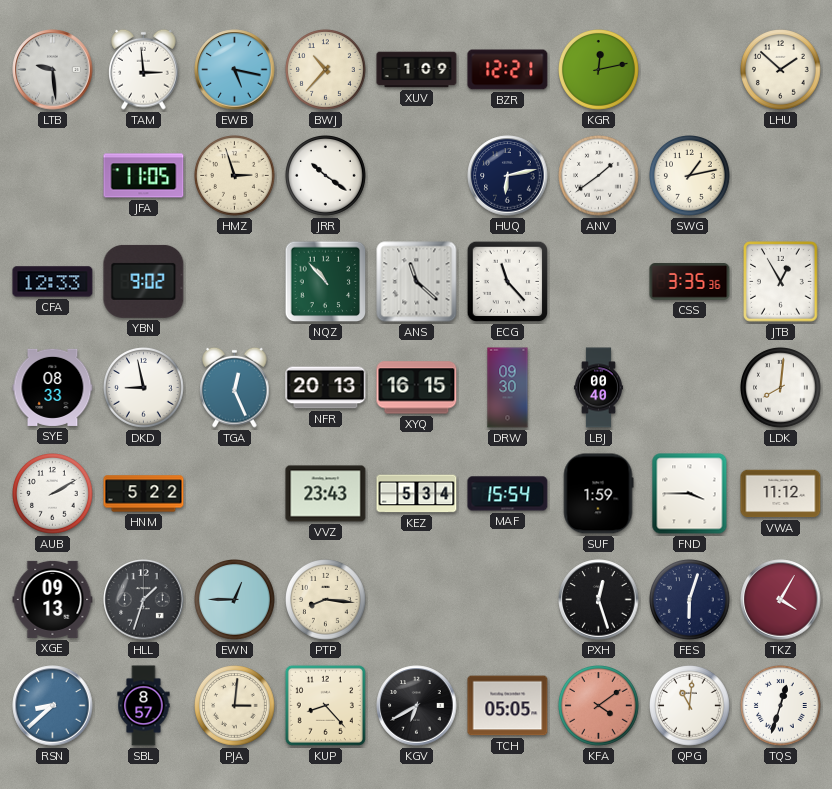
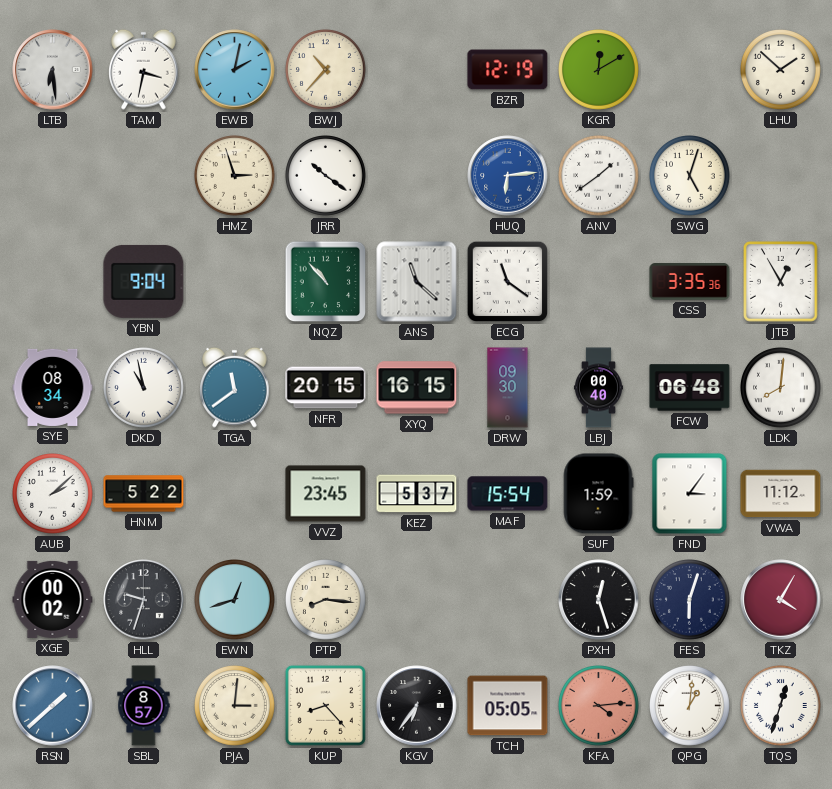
LTB: 9:29 -> 6:29 (53, 70)
TAM: 2:59 -> 3:32 (144, 69)
EWB: 5:17 -> 2:02 (235, 70)
XUV: 1:09 -> none (417, 70)
BZR: 12:21 -> 12:19 (508, 70)
KGR: 12:13 -> 12:10 (599, 70)
JFA: 11:05 -> none (144, 176)
HUQ: 6:13 -> 6:14 (508, 176)
HUQ dial: navy -> blue (508, 176)
SWG: 1:13 -> 5:03 (690, 176)
CFA: 12:33 -> none (53, 282)
YBN: 9:02 -> 9:04 (144, 281)
ECG: 11:23 -> 11:21 (508, 282)
SYE: 08:33 -> 08:34 (53, 387)
DKD: 8:58 -> 10:58 (144, 388)
TGA: 12:26 -> 11:39 (235, 387)
NFR: 20:13 -> 20:15 (326, 388)
FCW: none -> 06:48 (690, 388)
AUB: 2:10 -> 2:08 (53, 494)
VVZ: 23:43 -> 23:45 (326, 494)
KEZ: 5:34 -> 5:37 (417, 494)
FND: 3:45 -> 3:06 (690, 494)
XGE: 09:13 -> 00:02 (53, 599)
HLL: 1:33 -> 9:33 (144, 600)
EWN: 12:45 -> 12:42 (235, 600)
RSN: 8:38 -> 1:38 (53, 706)
KGV: 6:40 -> 6:36 (417, 706)
KFA: 4:09 -> 4:14 (599, 706)
QPG: 11:01 -> 1:01 (690, 706)
